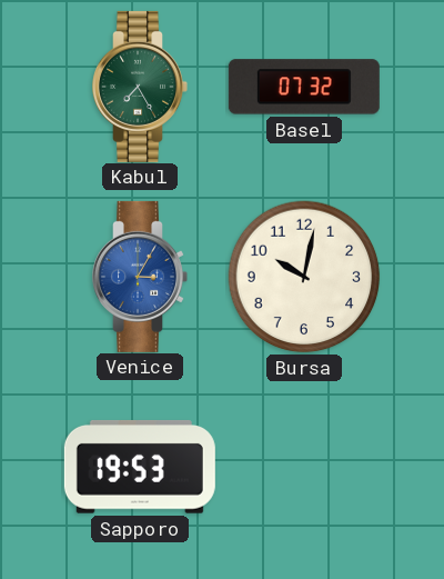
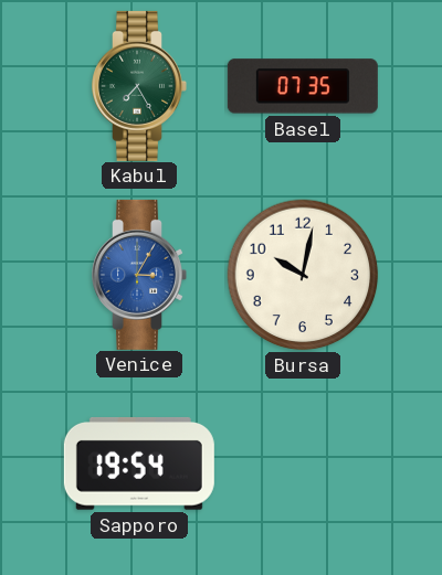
Basel: 07:32 -> 07:35 (303, 86)
Sapporo: 19:53 -> 19:54 (139, 464)
